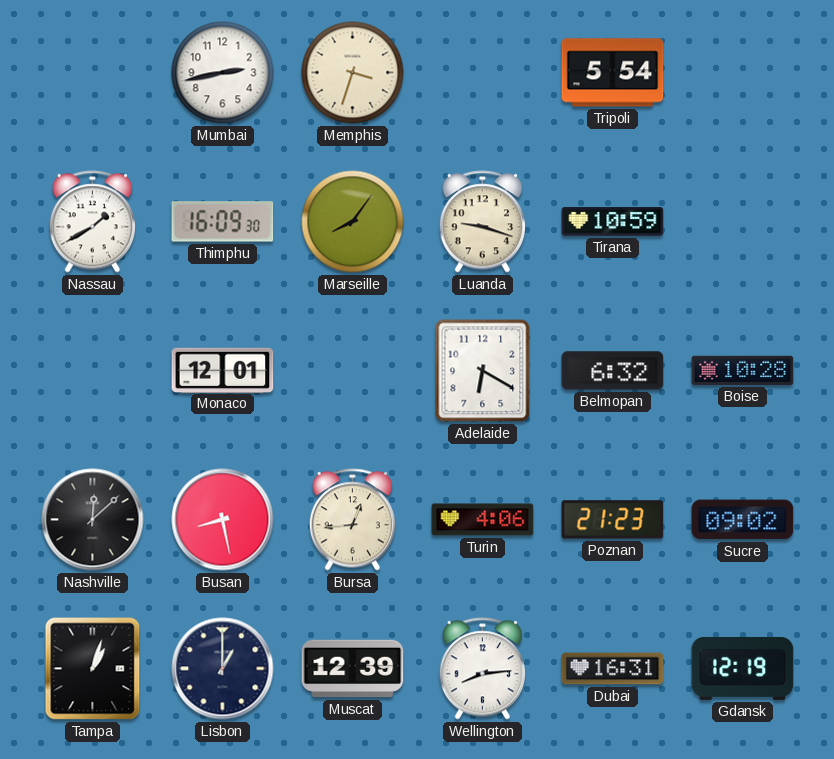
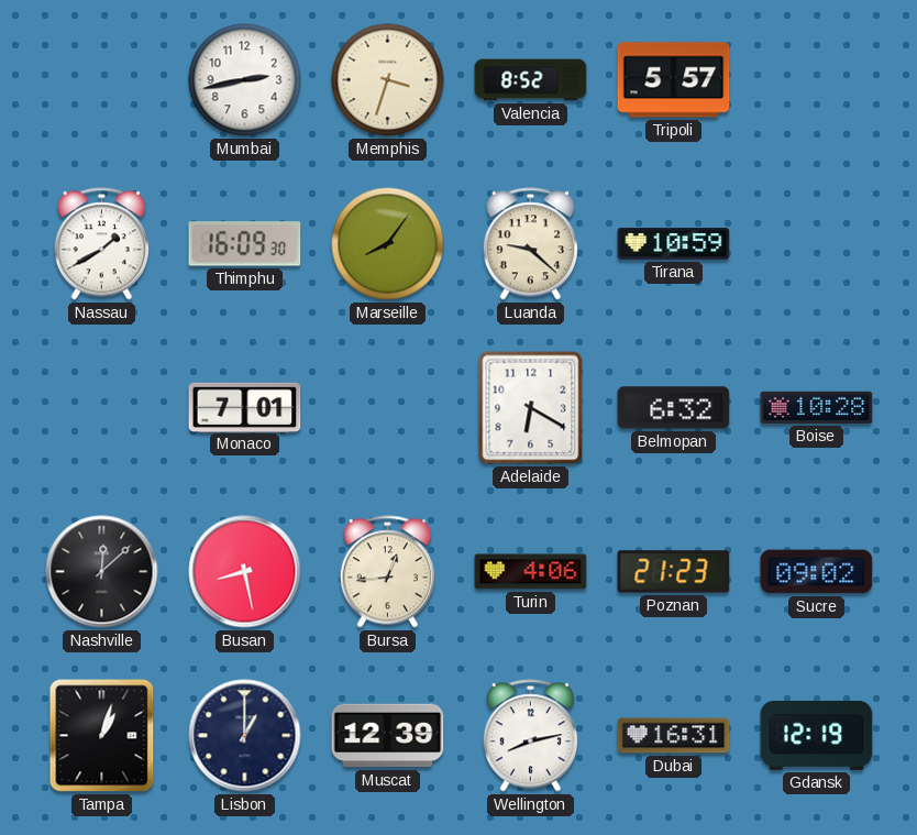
Valencia: none -> 8:52 (531, 80)
Tripoli: 5:54 -> 5:57 (674, 80)
Luanda: 9:18 -> 9:22 (531, 244)
Monaco: 12:01 -> 7:01 (245, 407)
Wellington: 8:14 -> 8:13 (531, 736)
